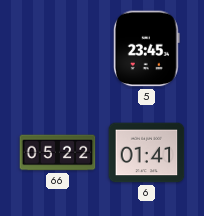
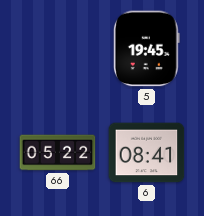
5: 23:45 -> 19:45 (146, 49)
6: 01:41 -> 08:41 (147, 153)
